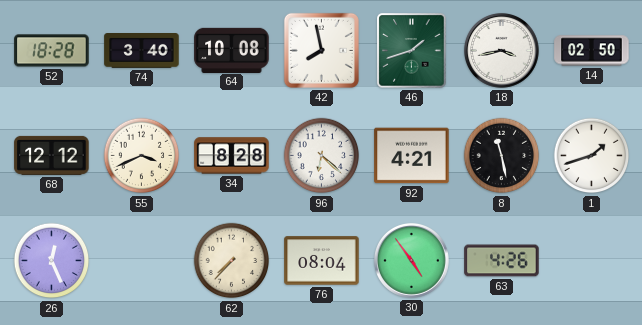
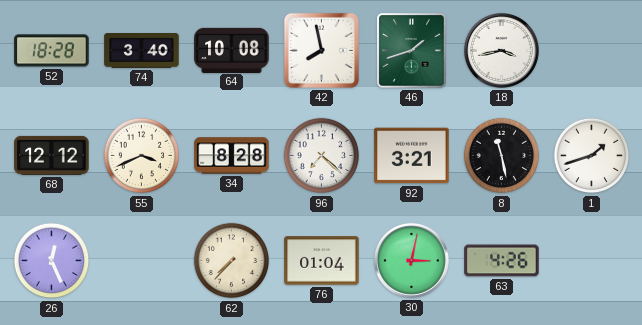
14: 02:50 -> none (592, 51)
96: 6:22 -> 7:22 (322, 156)
92: 4:21 -> 3:21 (412, 156)
76: 08:04 -> 01:04 (322, 261)
30: 4:54 -> 3:02 (411, 260)
